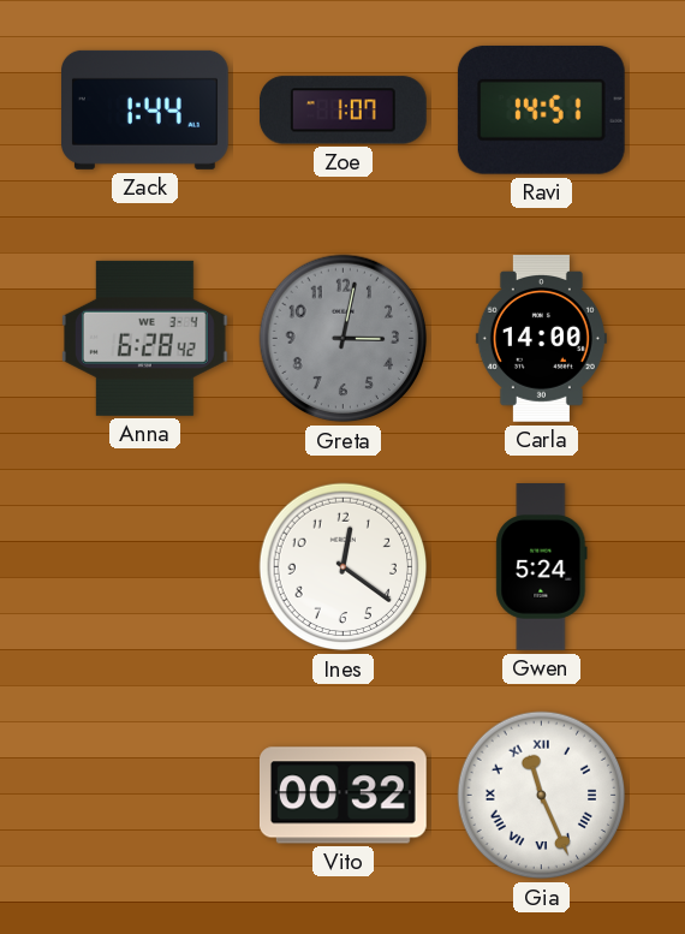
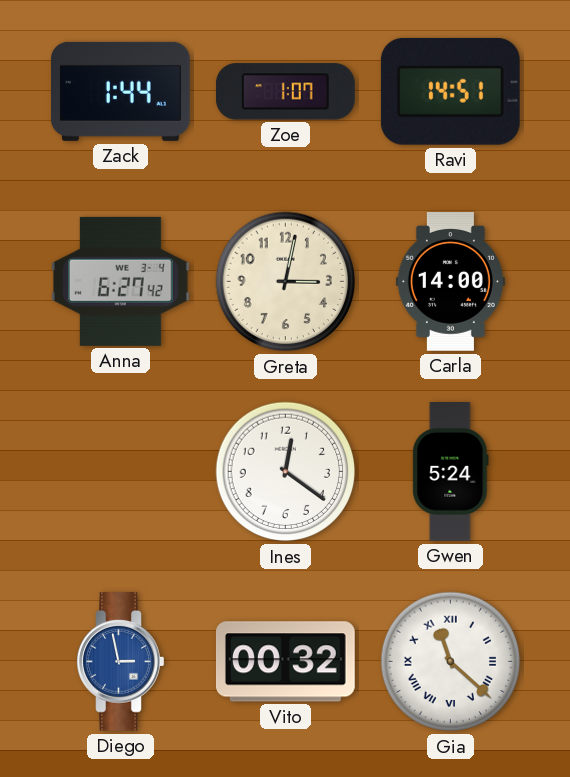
Anna: 6:28 -> 6:27 (120, 281)
Greta dial: grey -> cream (286, 282)
Diego: none -> 2:58 (121, 662)
Gia: 11:26 -> 11:22 (451, 662)
